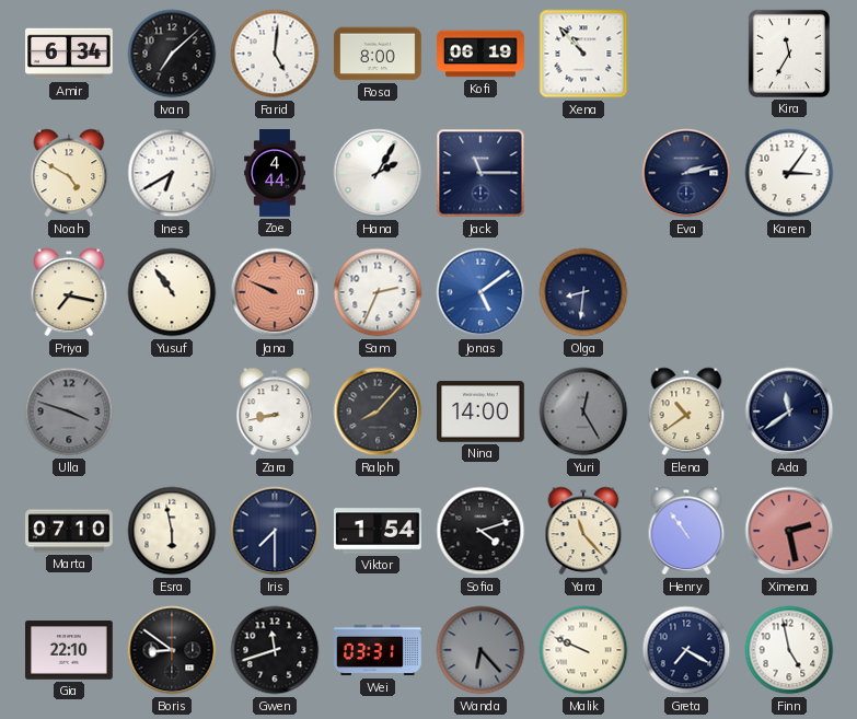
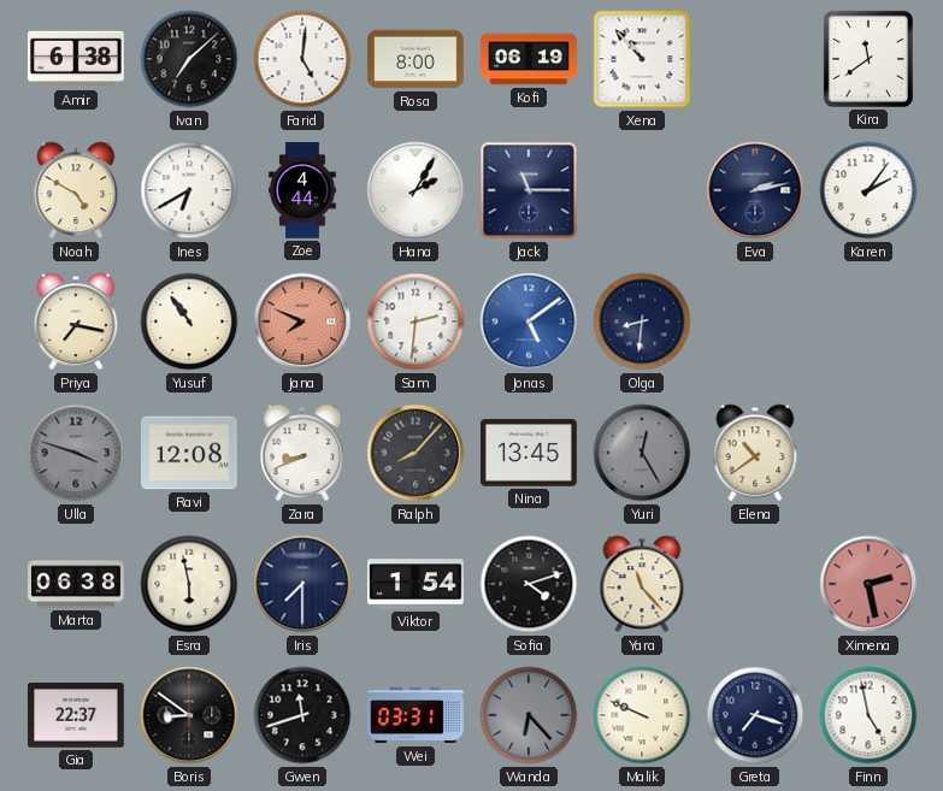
Amir: 6:34 -> 6:38 (77, 59)
Kira: 11:35 -> 11:39 (868, 59)
Karen: 3:06 -> 2:06 (868, 190)
Jana: 9:49 -> 7:49 (302, 321)
Sam: 2:34 -> 2:31 (415, 321)
Ravi: none -> 12:08 (190, 453)
Zara: 8:43 -> 8:41 (302, 453)
Nina: 14:00 -> 13:45 (530, 453)
Ada: 11:39 -> none (789, 411)
Marta: 07:10 -> 06:38 (76, 584)
Henry: 10:54 -> none (686, 531)
Gia: 22:10 -> 22:37 (77, 715)
Greta: 7:20 -> 7:18 (755, 715)
